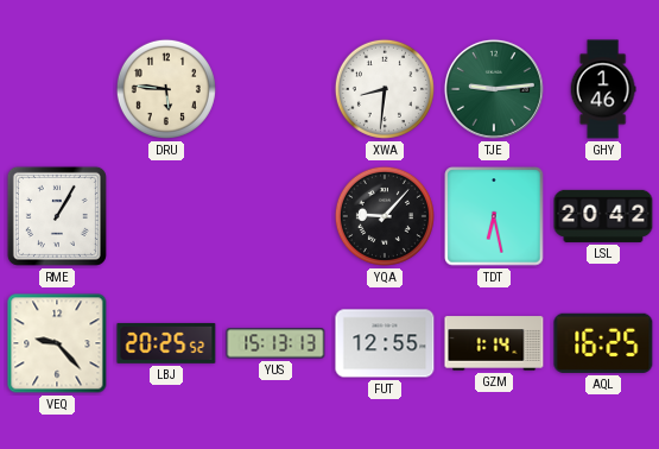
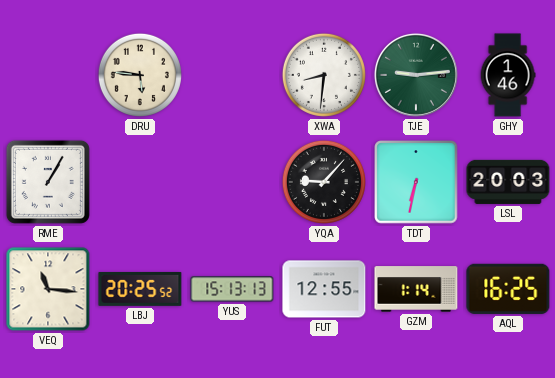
TDT: 6:28 -> 6:32 (416, 182)
LSL: 20:42 -> 20:03 (508, 182)
VEQ: 9:23 -> 11:16 (48, 289)
